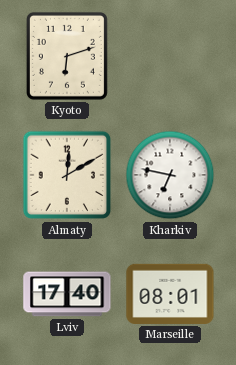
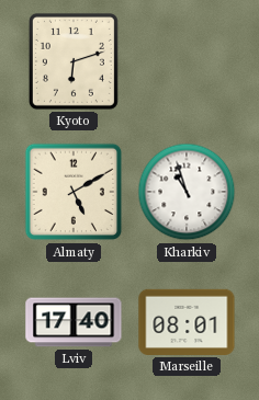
Almaty: 12:10 -> 5:10 (74, 192)
Kharkiv: 6:47 -> 10:57 (187, 192)
